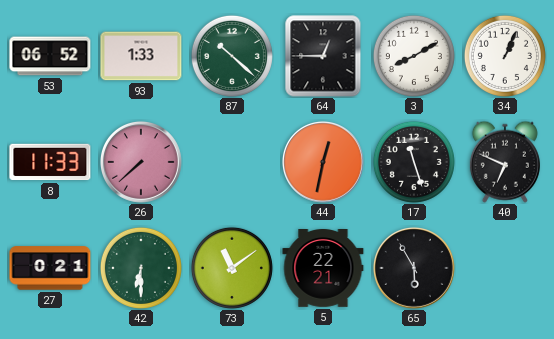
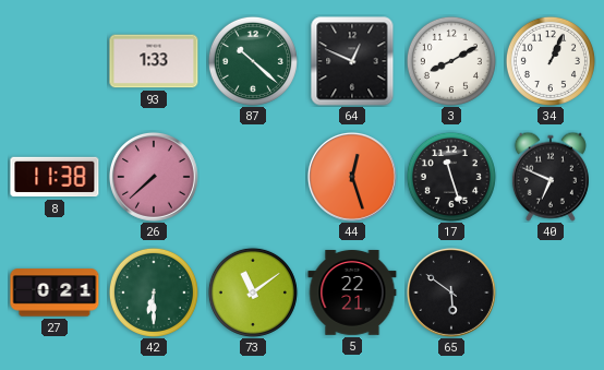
53: 06:52 -> none (50, 56)
64: 12:45 -> 12:49 (352, 61)
8: 11:33 -> 11:38 (55, 177)
44: 12:32 -> 12:27 (352, 177)
65: 5:55 -> 5:51 (451, 293)
